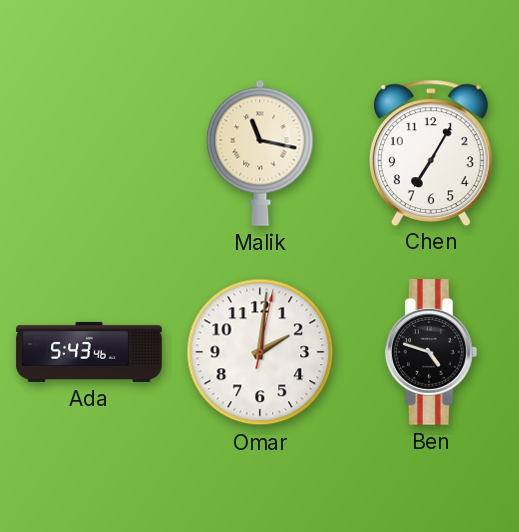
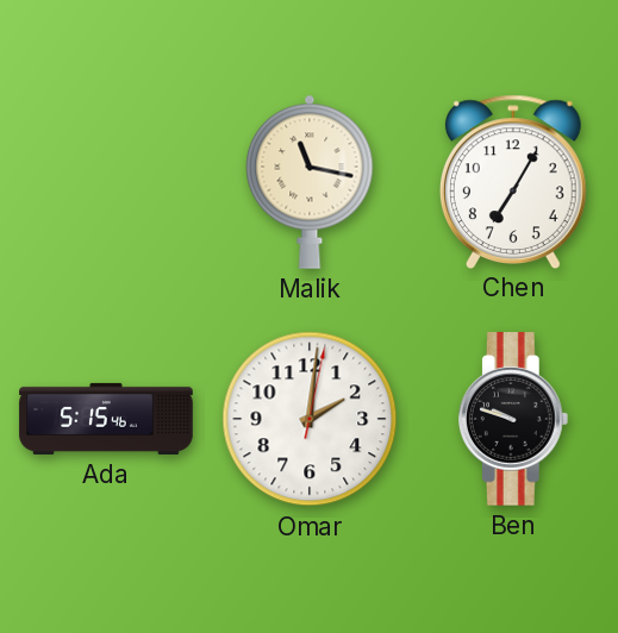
Ada: 5:43 -> 5:15 (106, 419)
Ben: 4:48 -> 9:48 (513, 419)
